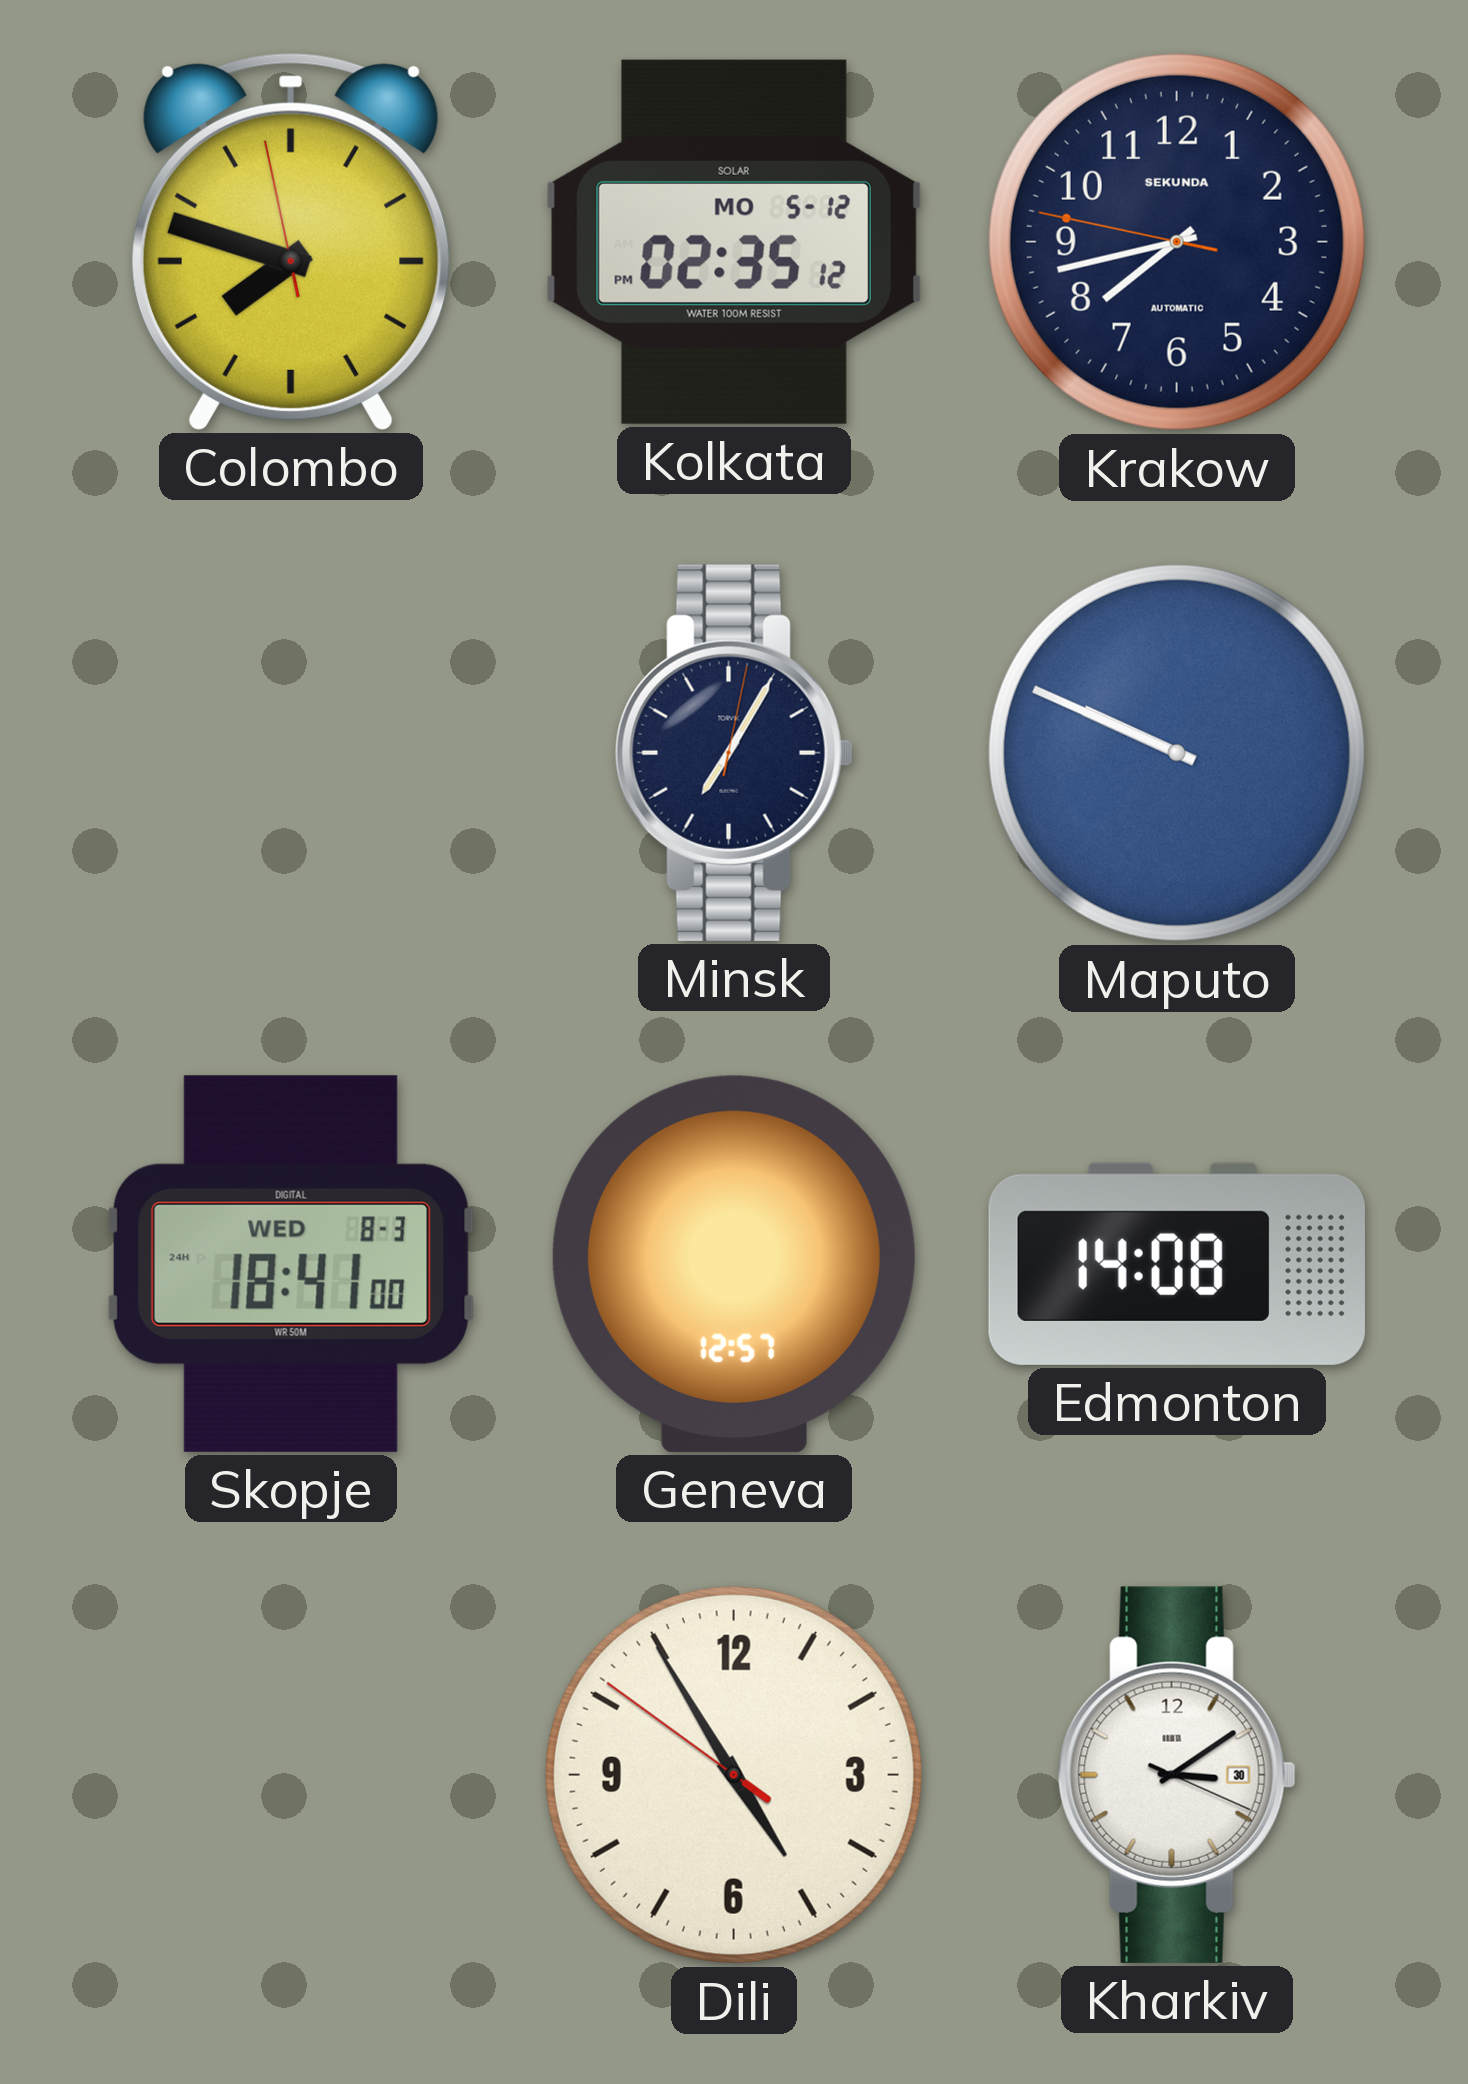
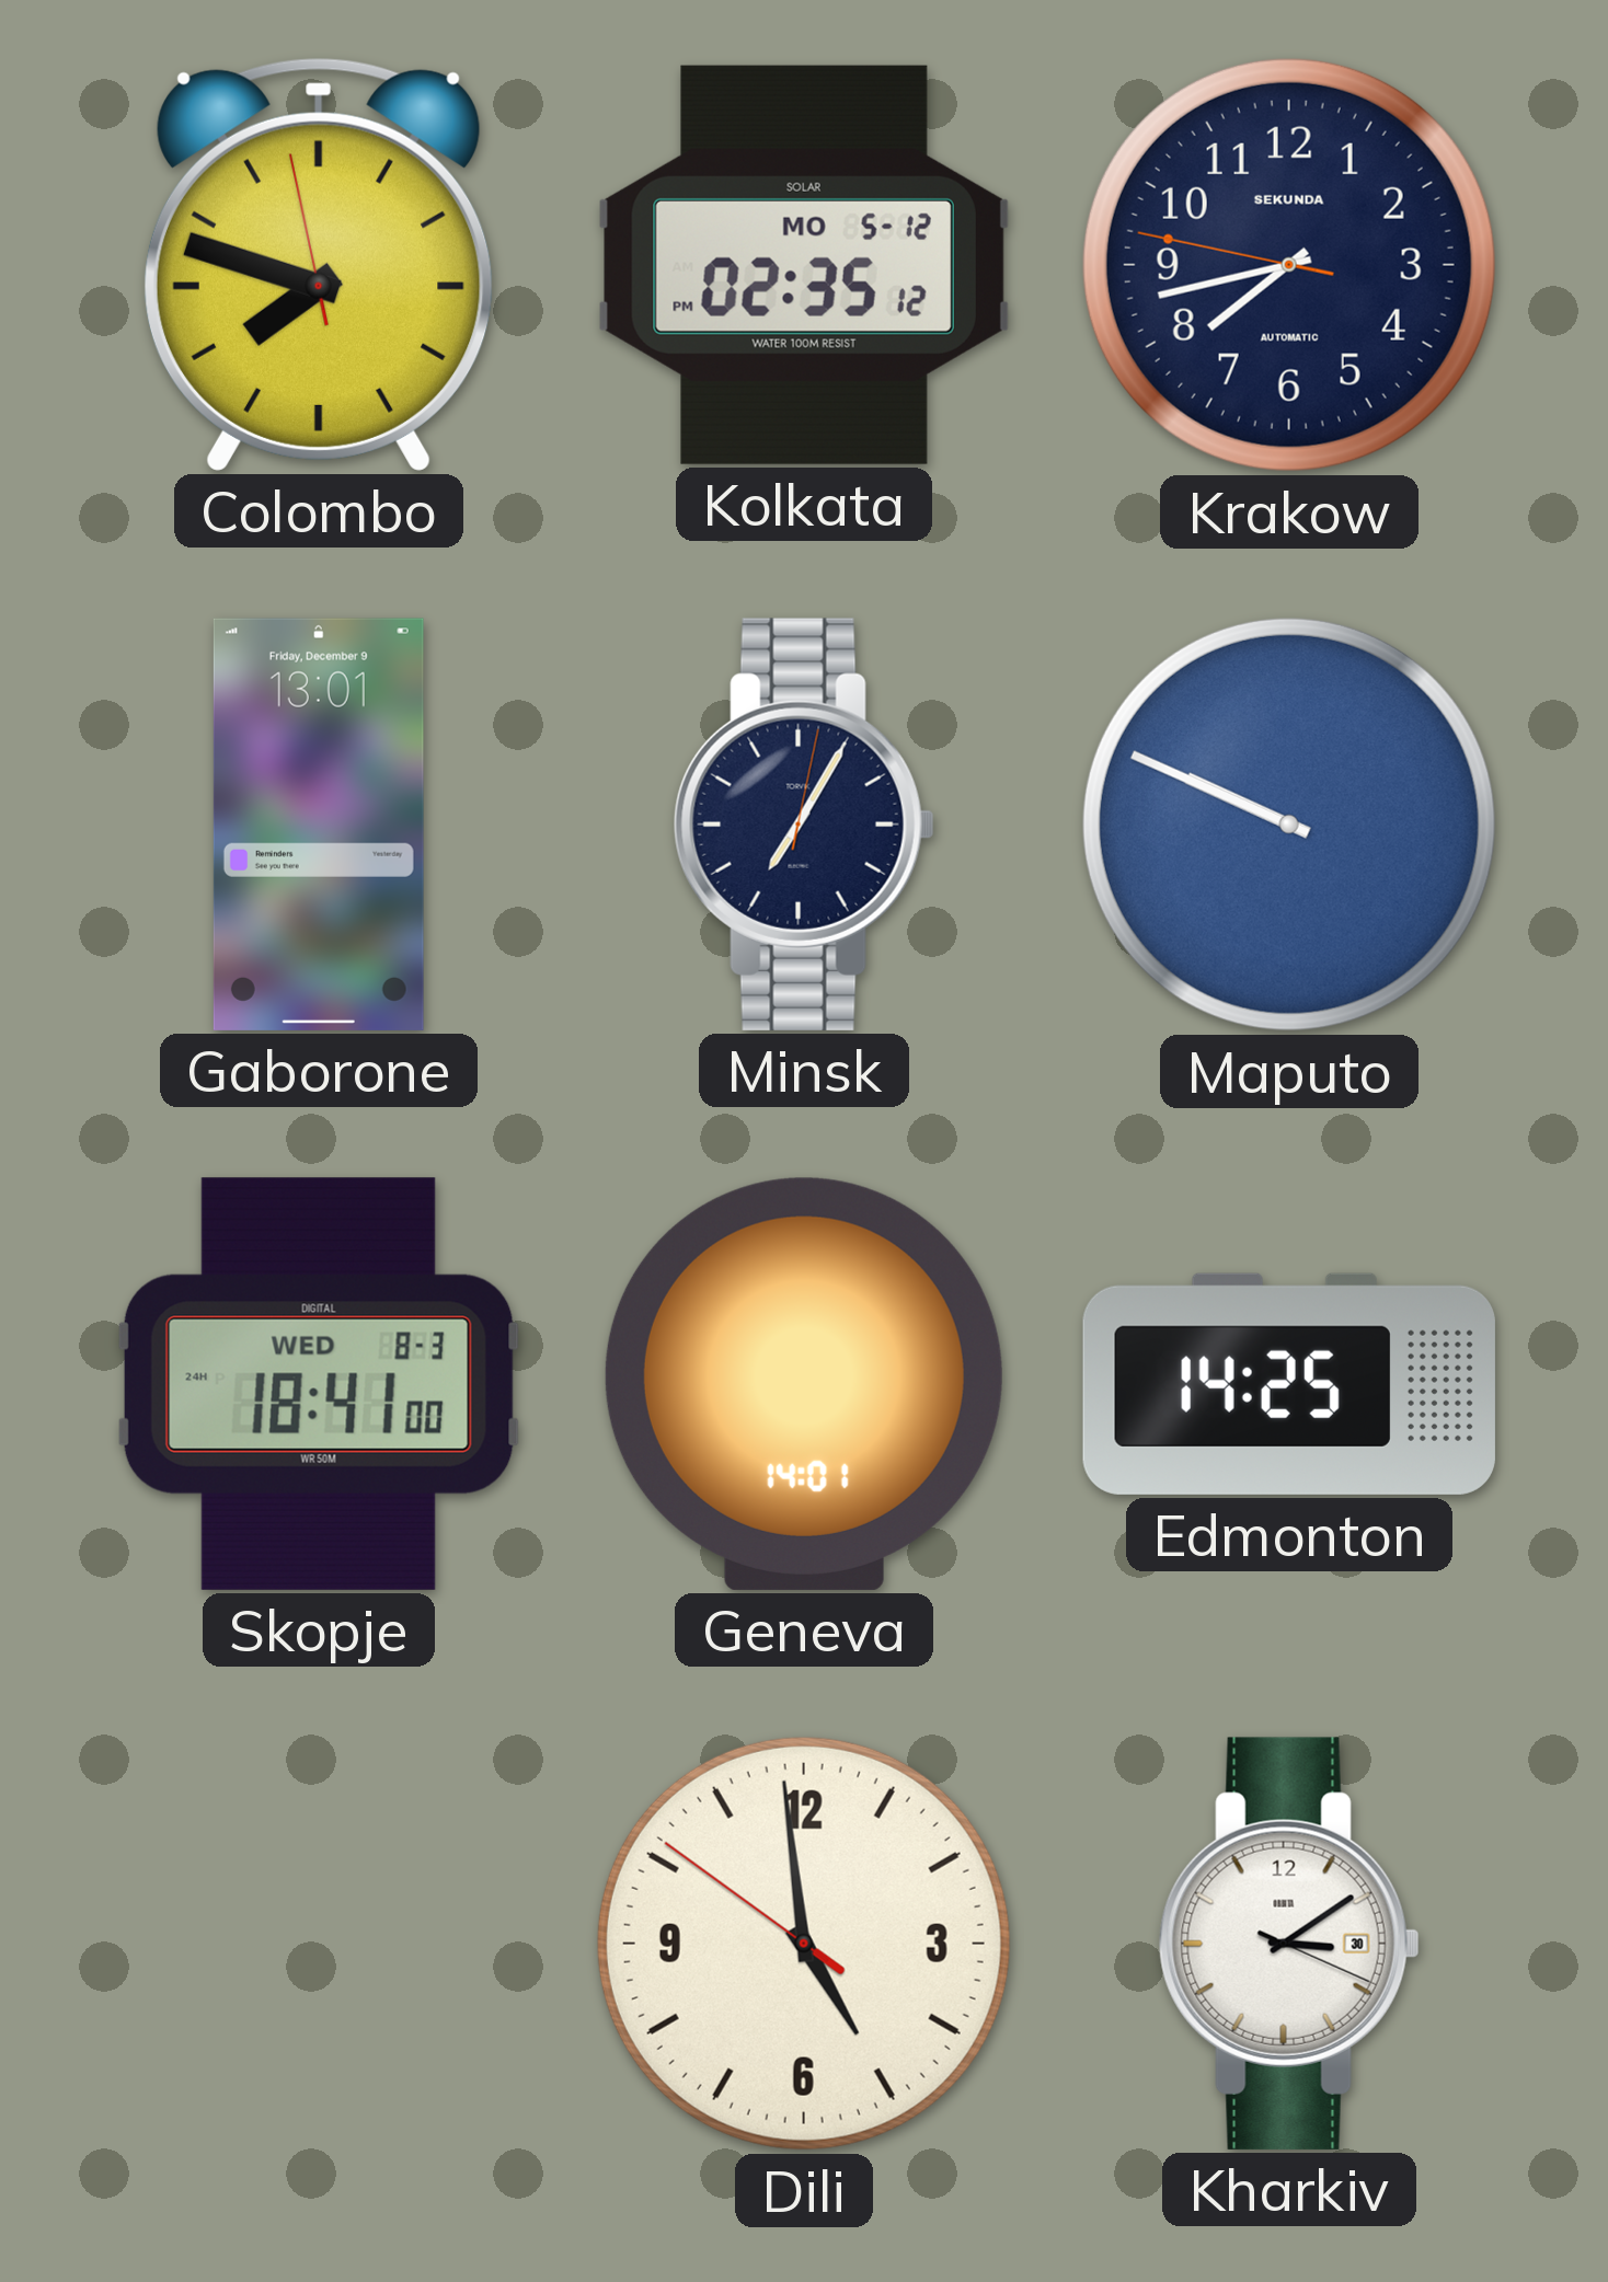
Gaborone: none -> 13:01 (319, 825)
Geneva: 12:57 -> 14:01 (804, 1384)
Edmonton: 14:08 -> 14:25 (1289, 1384)
Dili: 4:54 -> 4:58 (804, 1944)
